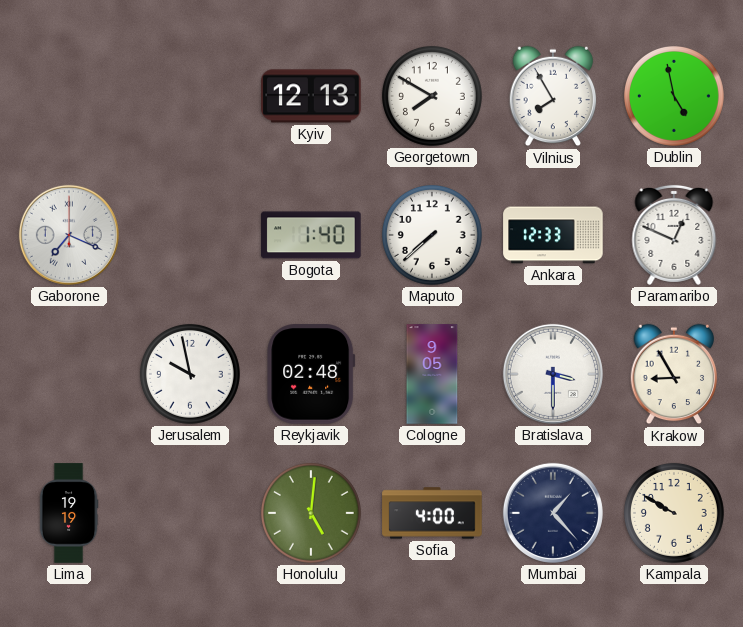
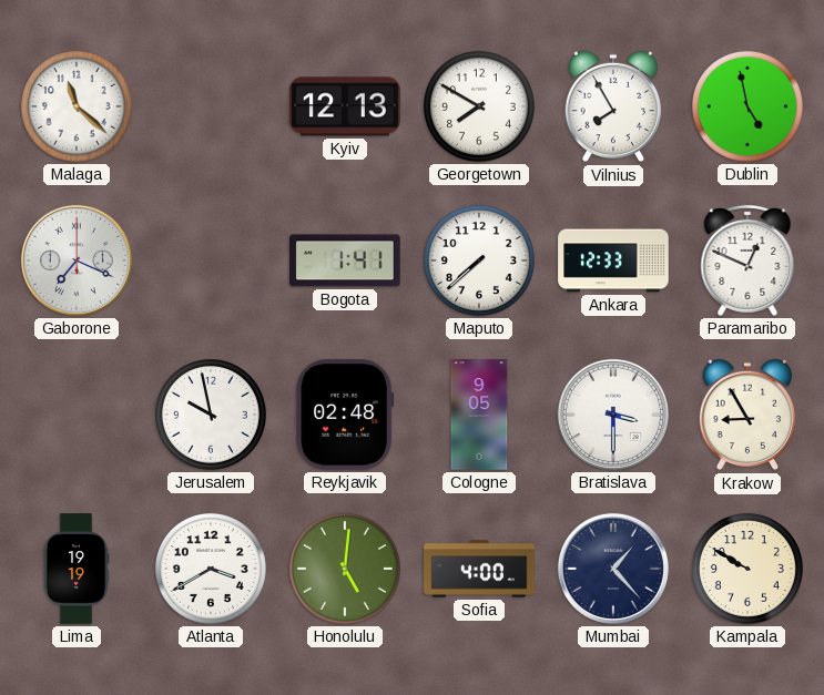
Malaga: none -> 11:22 (77, 106)
Bogota: 1:40 -> 1:41 (345, 260)
Atlanta: none -> 3:40 (211, 569)
